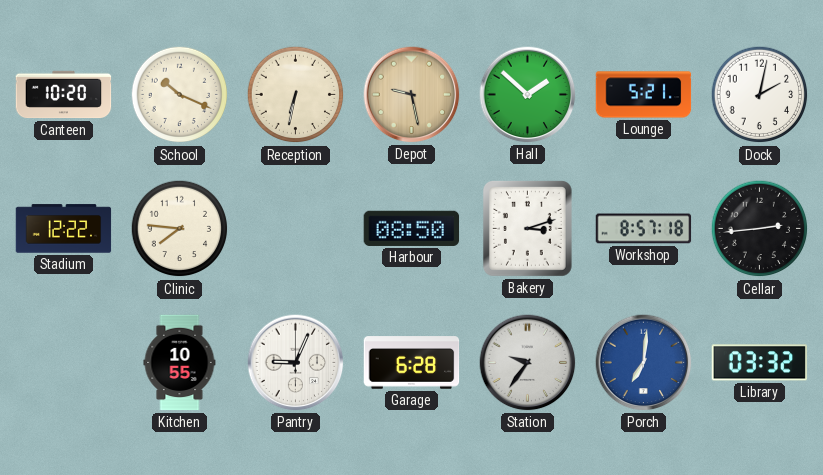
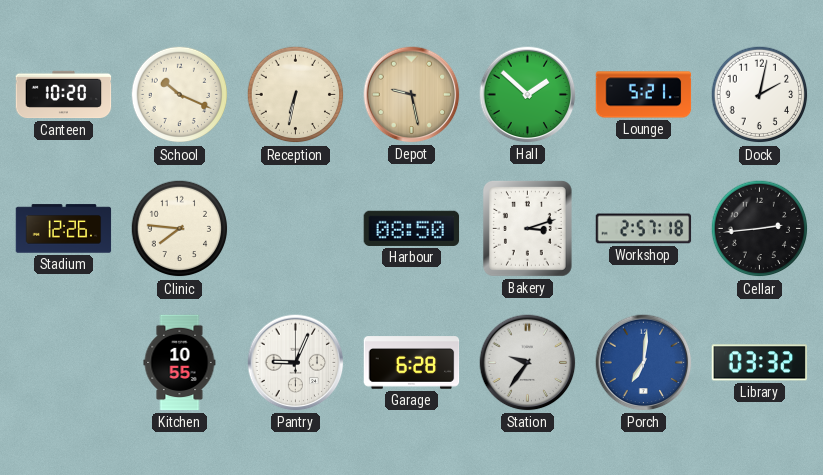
Stadium: 12:22 -> 12:26 (64, 229)
Workshop: 8:57 -> 2:57 (644, 229)
